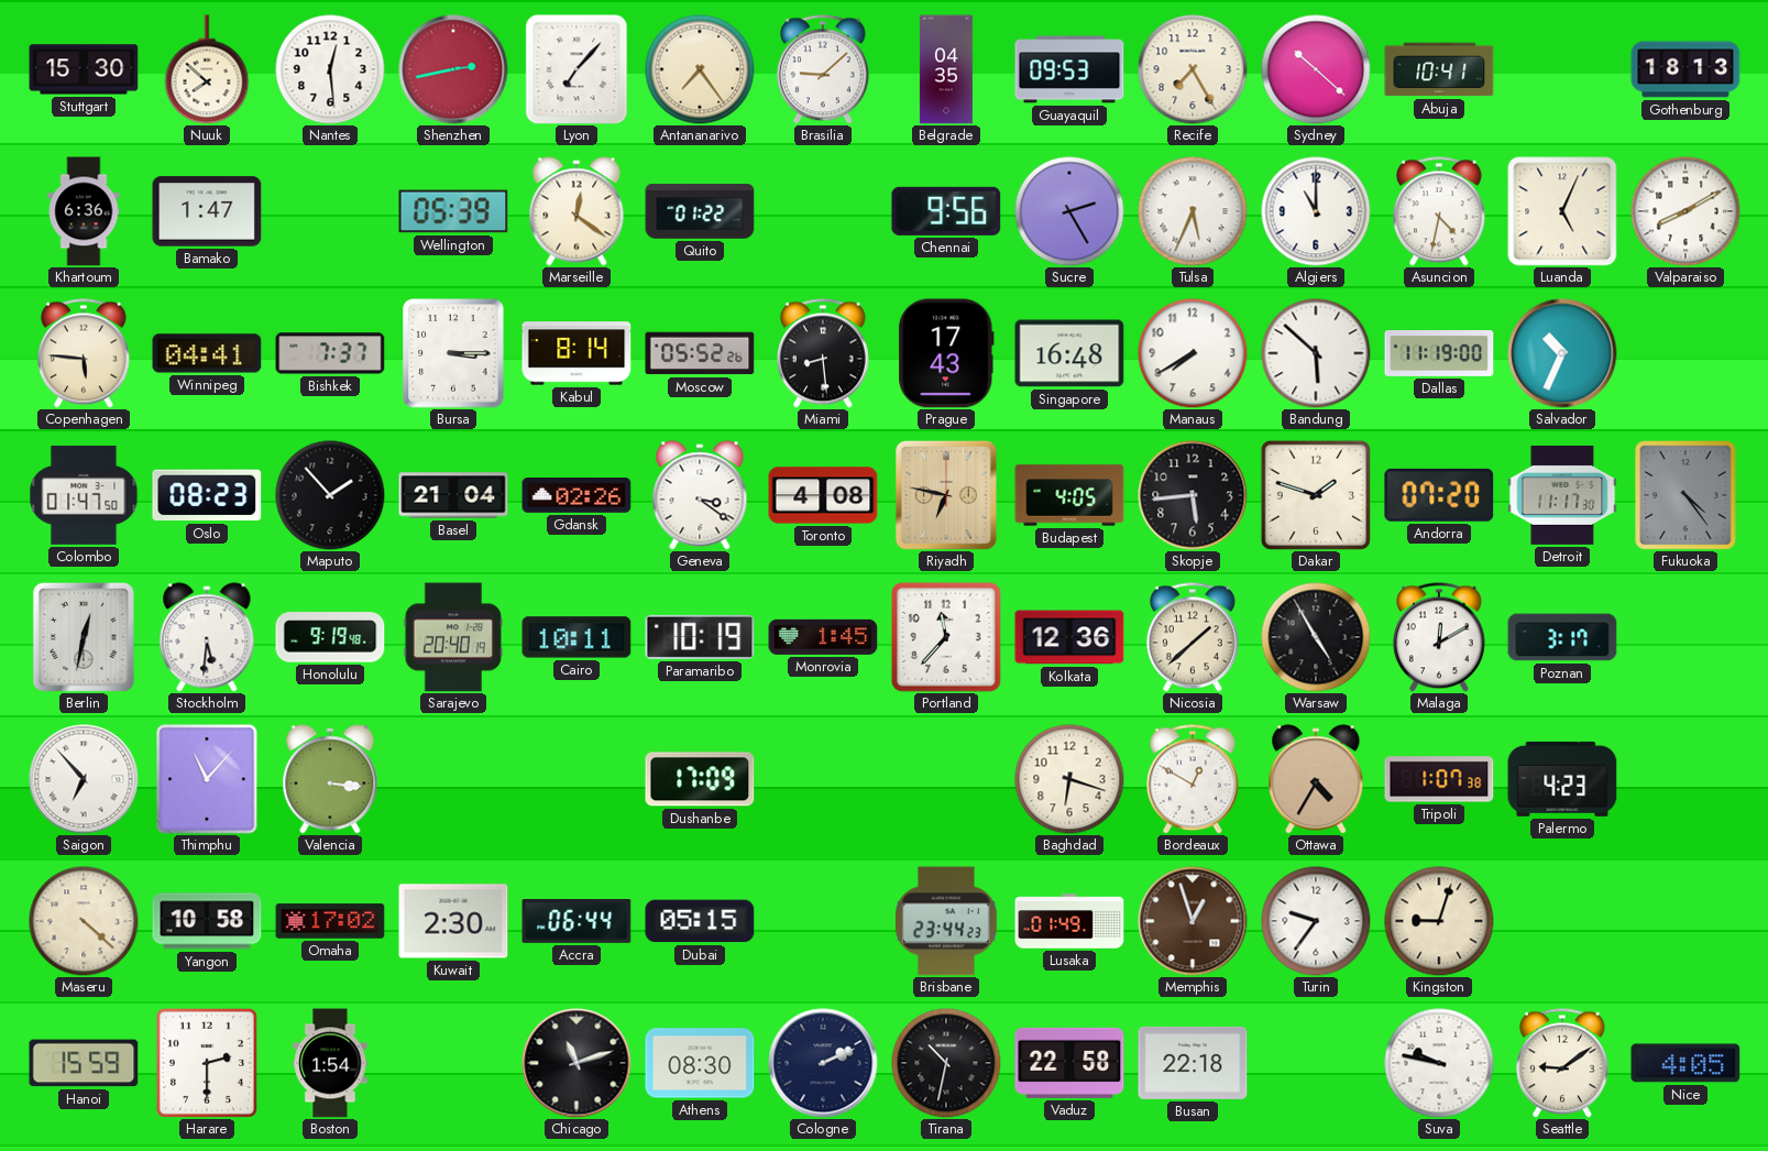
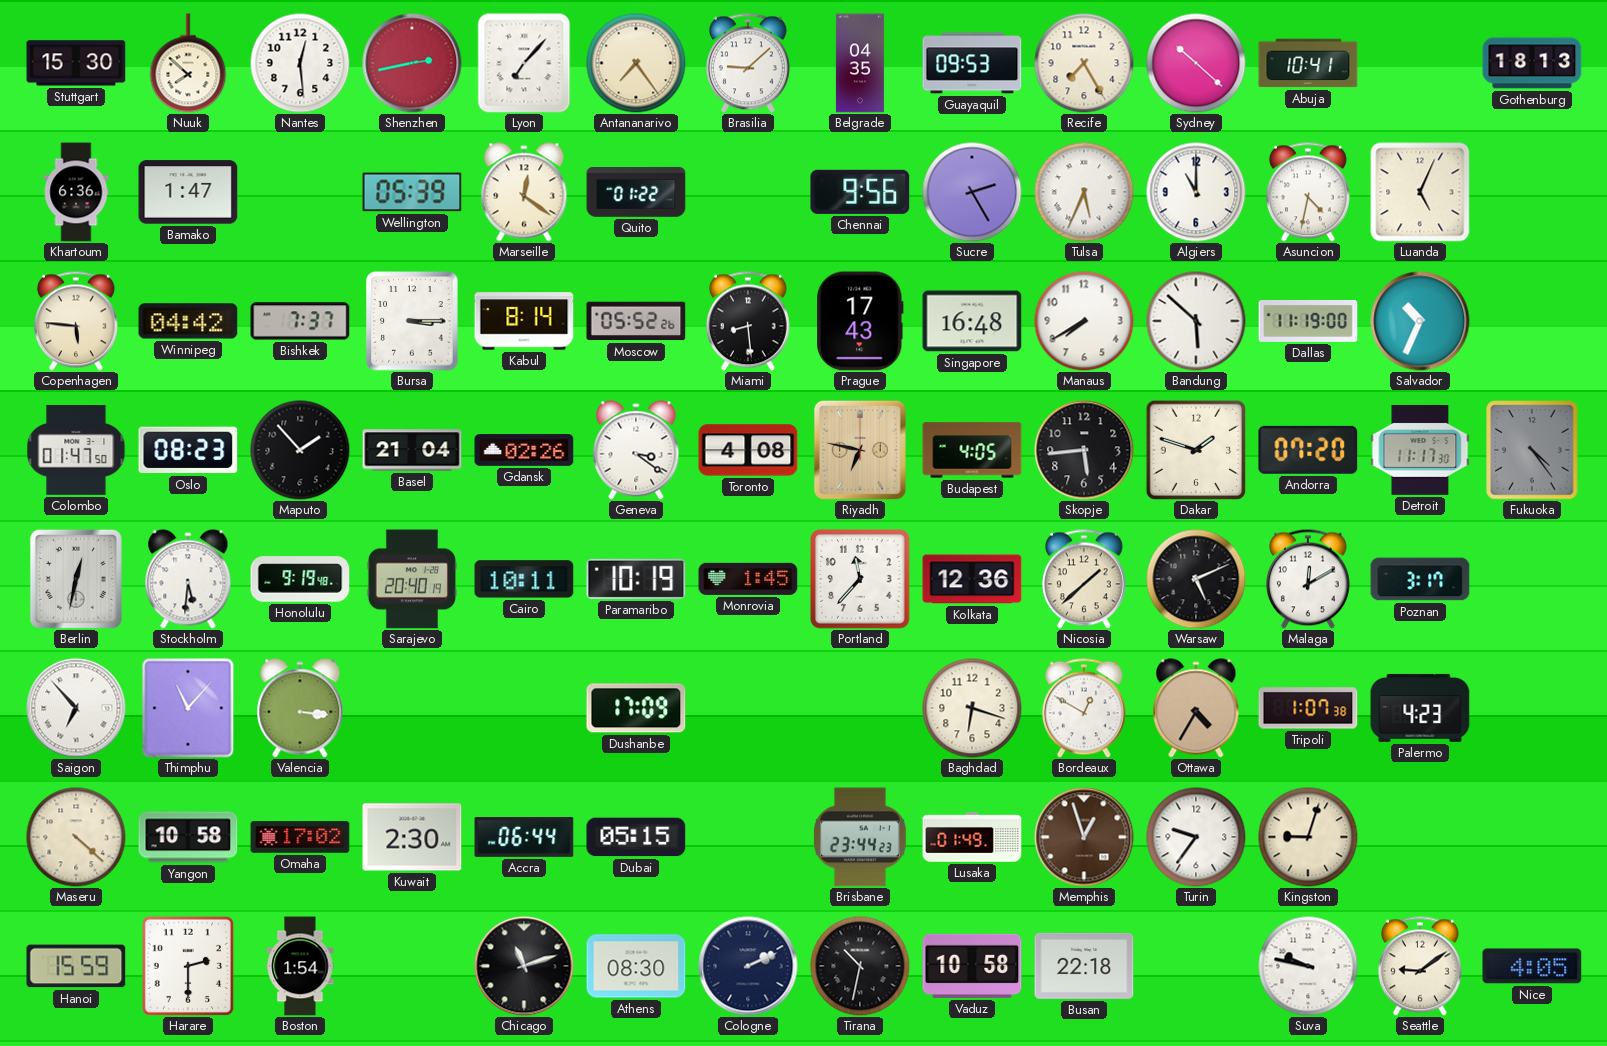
Valparaiso: 8:10 -> none (1685, 211)
Winnipeg: 04:41 -> 04:42 (188, 321)
Warsaw: 4:55 -> 5:11 (1196, 579)
Vaduz: 22:58 -> 10:58 (972, 966)
